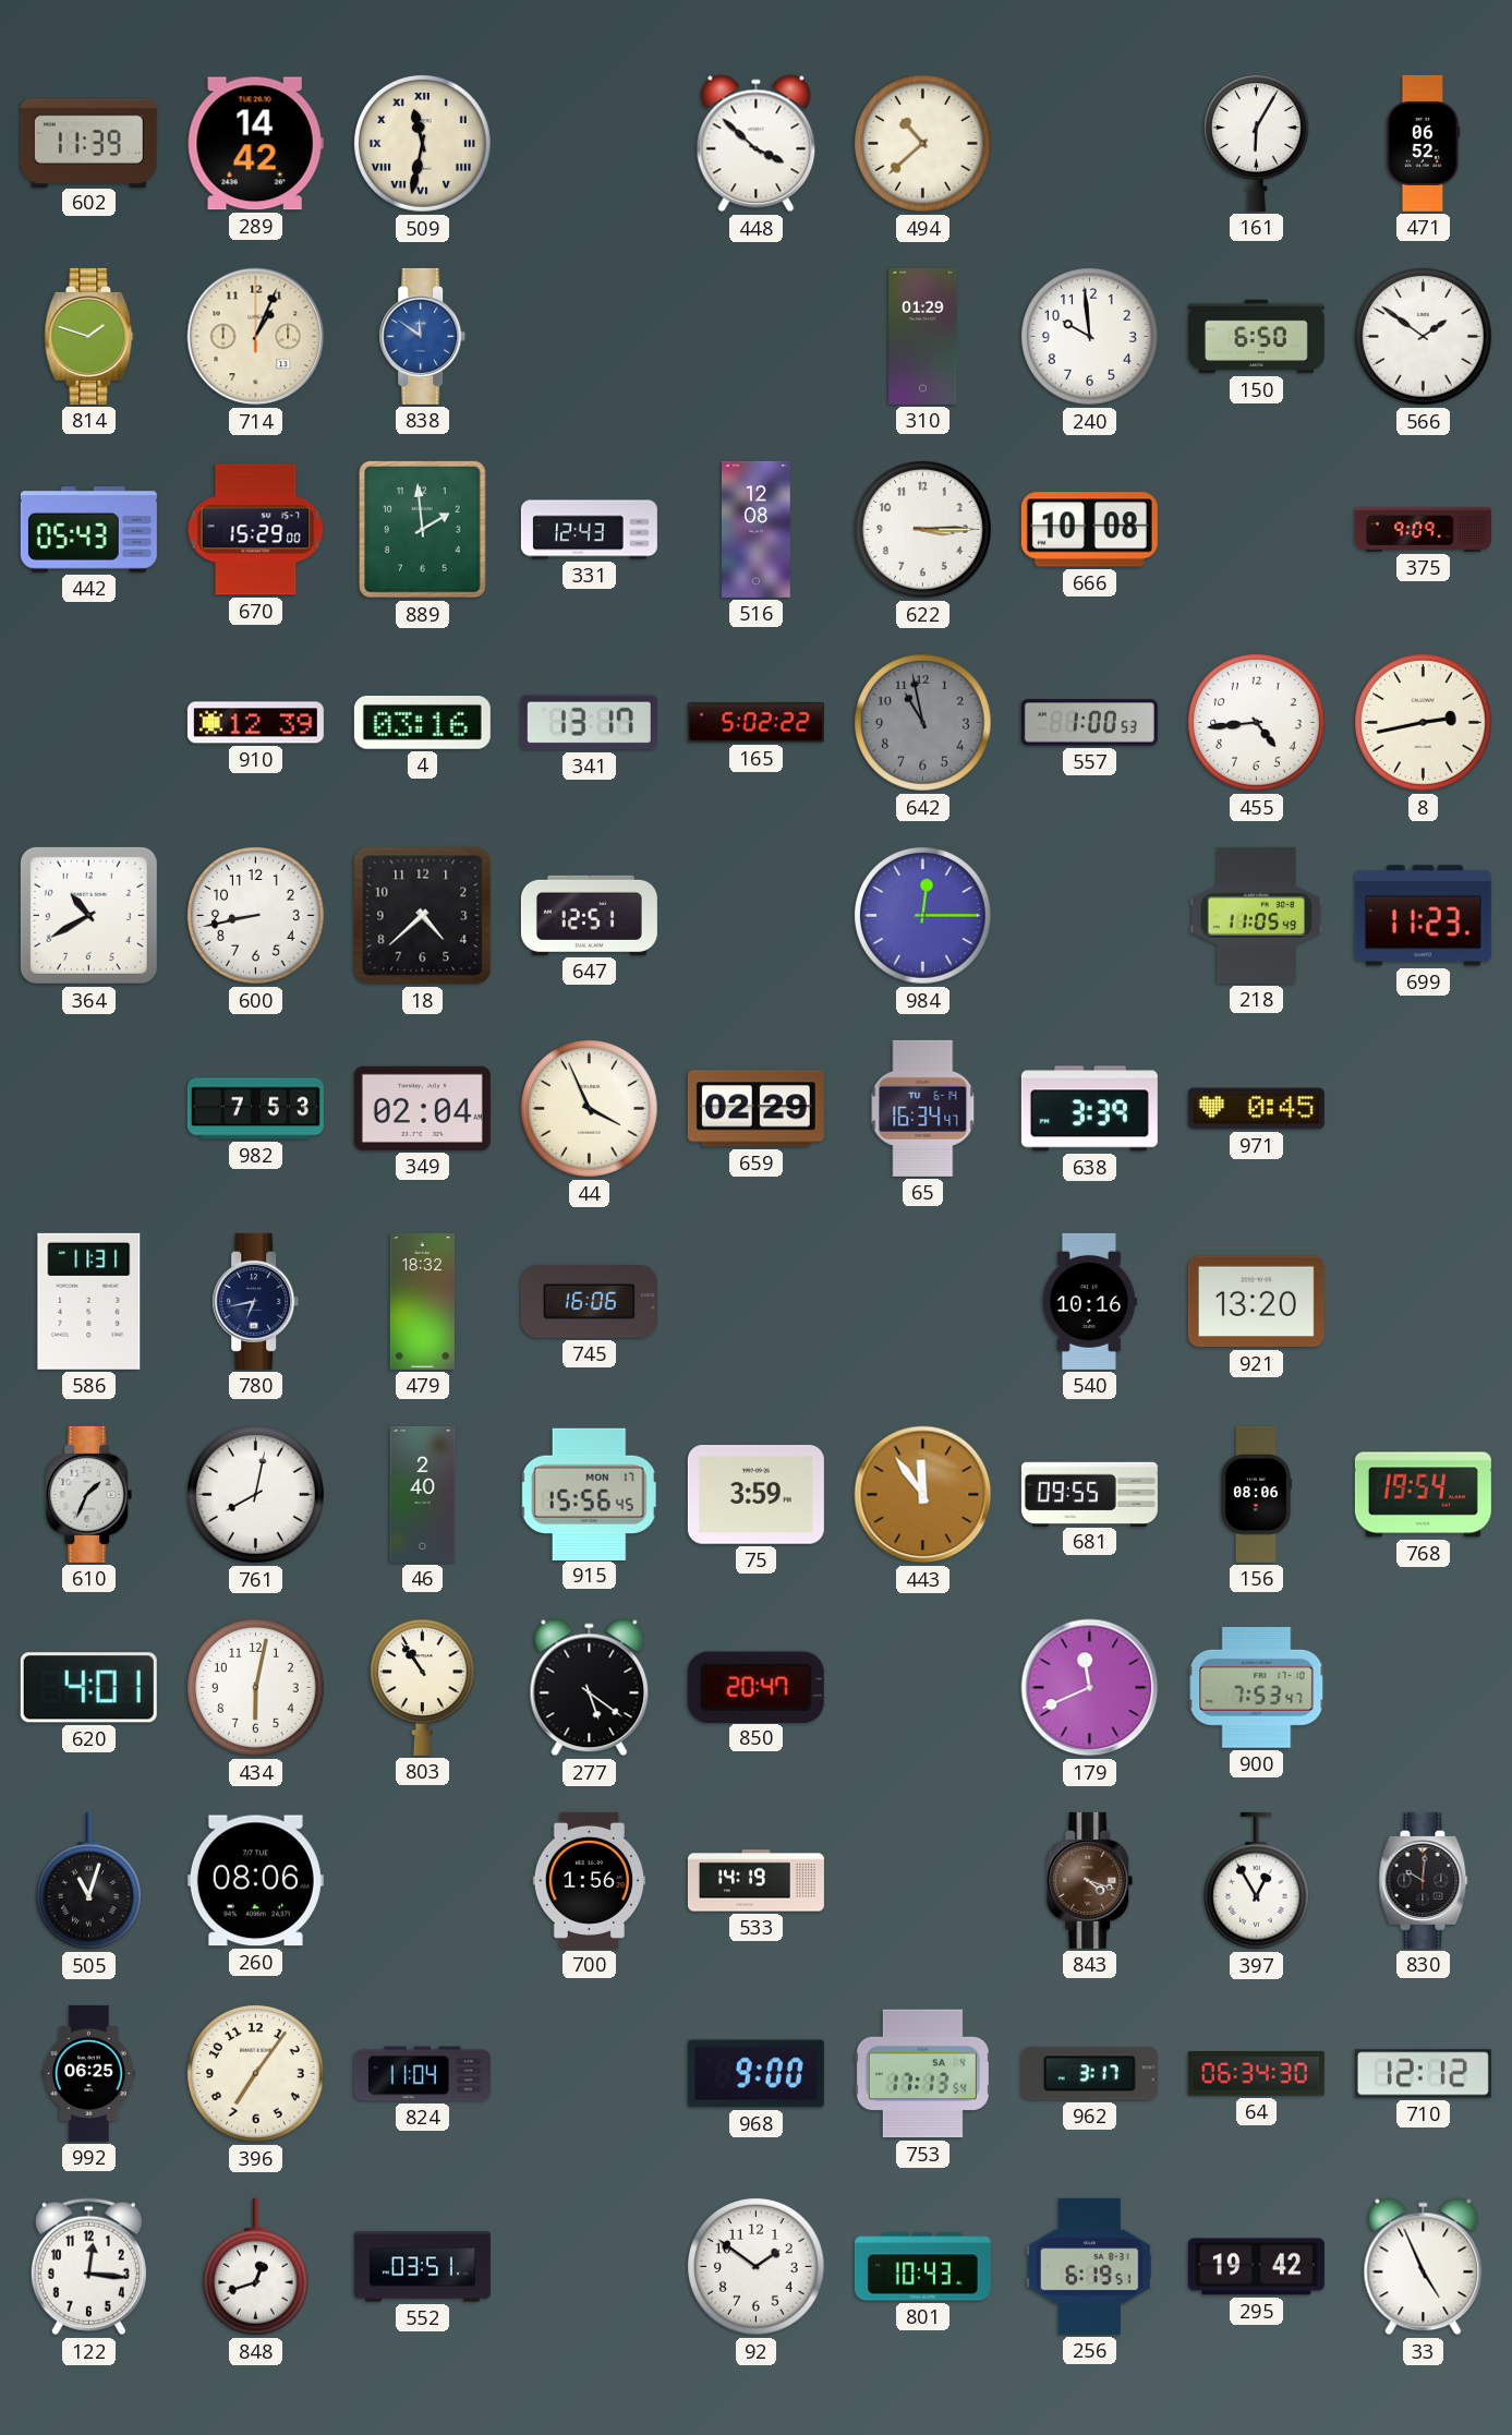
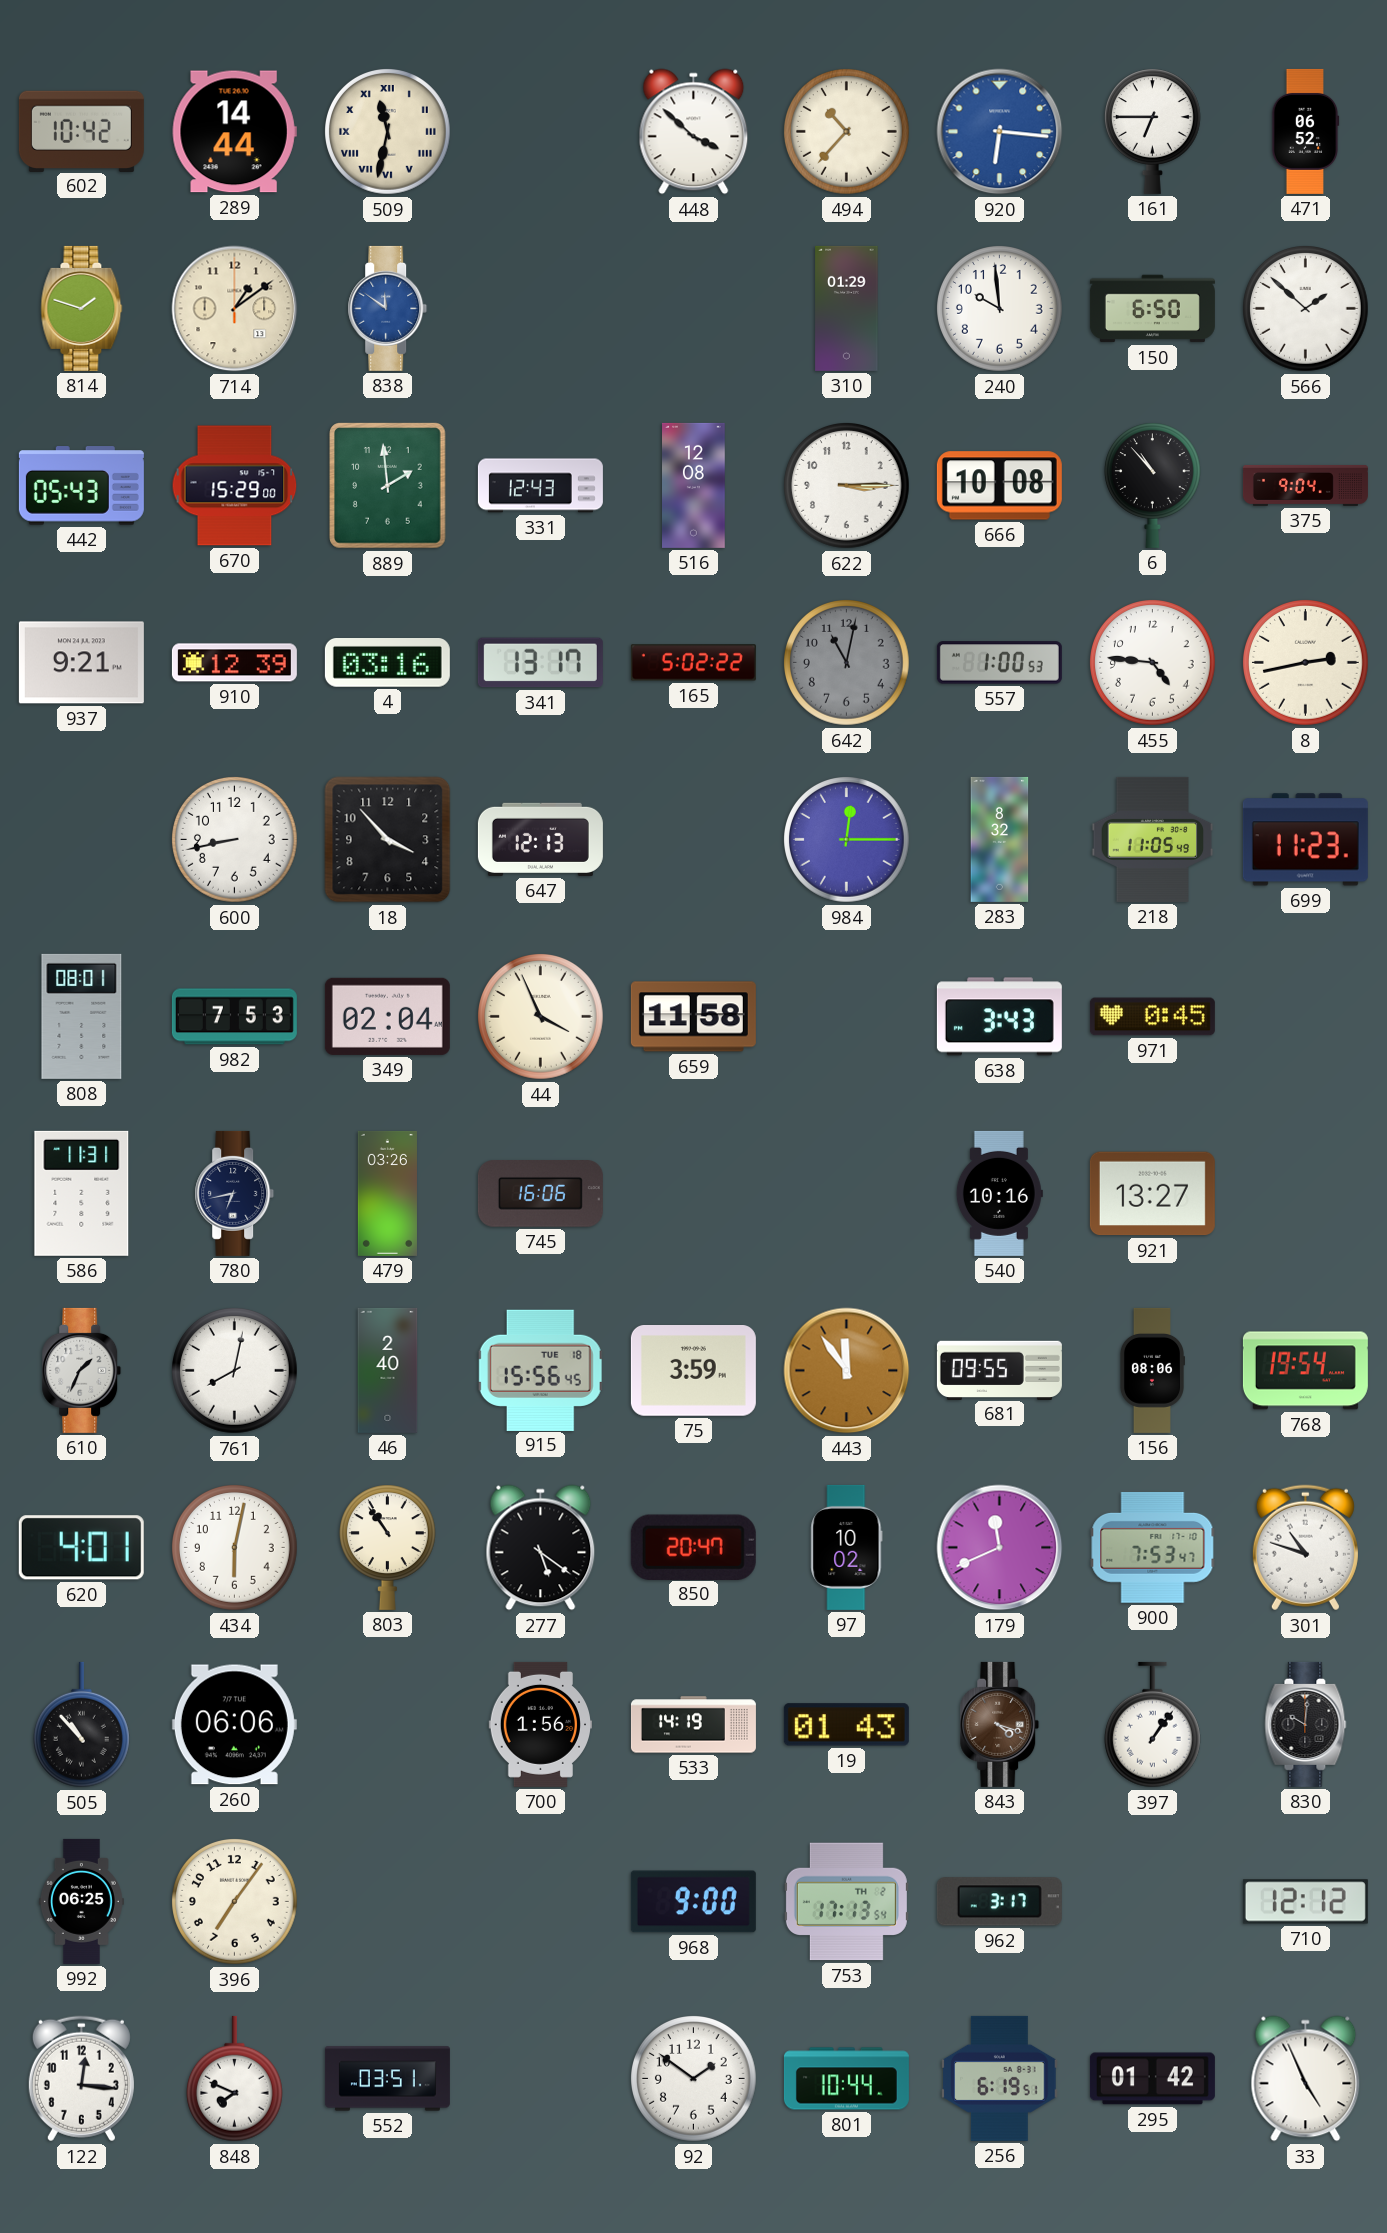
602: 11:39 -> 10:42 (81, 131)
289: 14:42 -> 14:44 (234, 132)
494: 10:38 -> 10:37 (847, 132)
920: none -> 6:16 (1000, 132)
161: 6:05 -> 6:45 (1152, 131)
714: 1:04 -> 1:09 (235, 309)
566: 1:51 -> 1:52 (1306, 309)
6: none -> 10:53 (1152, 485)
375: 9:09 -> 9:04 (1305, 485)
937: none -> 9:21 (81, 663)
642: 10:58 -> 11:02 (847, 663)
455: 4:44 -> 4:46 (1153, 663)
364: 10:40 -> none (88, 915)
18: 4:38 -> 3:53 (388, 840)
647: 12:51 -> 12:13 (540, 839)
283: none -> 8:32 (1000, 839)
808: none -> 08:01 (82, 1016)
659: 02:29 -> 11:58 (693, 1017)
65: 16:34 -> none (923, 1108)
638: 3:39 -> 3:43 (999, 1017)
479: 18:32 -> 03:26 (387, 1193)
921: 13:20 -> 13:27 (1152, 1194)
915 date: MON 17 -> TUE 18 (541, 1370)
97: none -> 10:02 (847, 1547)
301: none -> 10:48 (1305, 1548)
505: 11:03 -> 10:53 (81, 1725)
260: 08:06 -> 06:06 (234, 1725)
19: none -> 01:43 (846, 1725)
397: 12:55 -> 1:06 (1152, 1725)
824: 11:04 -> none (422, 2074)
753 date: SA 4 -> TH 2 (846, 1902)
64: 06:34 -> none (1256, 2074)
848: 12:42 -> 7:49 (234, 2079)
801: 10:43 -> 10:44 (846, 2079)
295: 19:42 -> 01:42 (1152, 2079)
